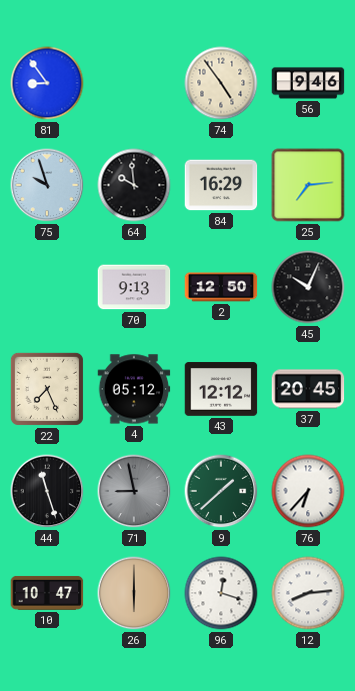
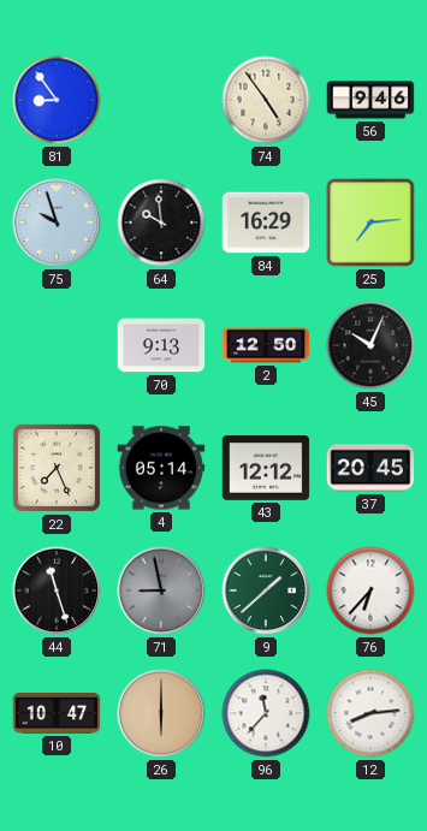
4: 05:12 -> 05:14 (161, 468)
96: 12:18 -> 11:37 (266, 713)
